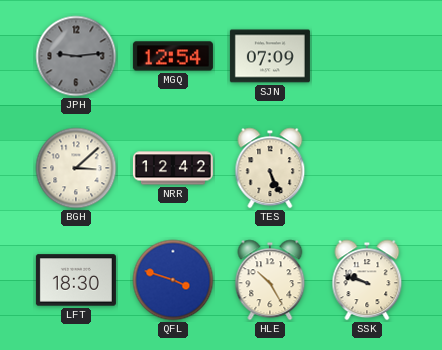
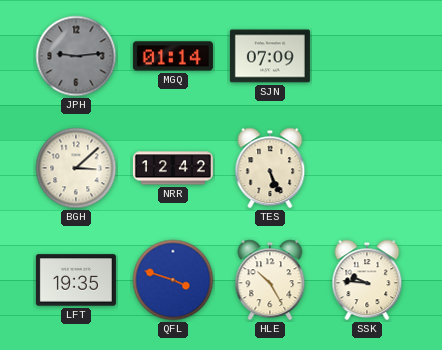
MGQ: 12:54 -> 01:14 (173, 56)
LFT: 18:30 -> 19:35 (76, 280)
SSK: 9:48 -> 9:46 (367, 280)
